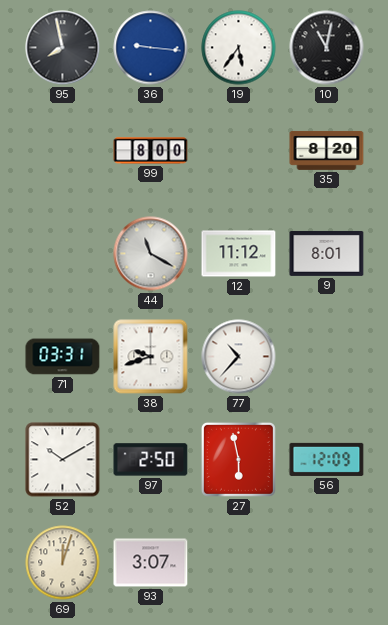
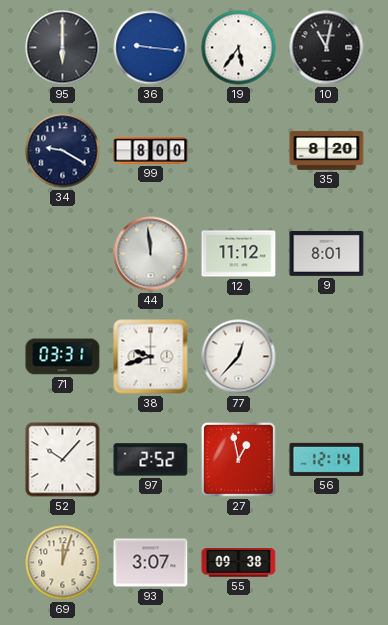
95: 7:58 -> 6:00 (63, 48)
34: none -> 9:20 (63, 151)
44: 11:20 -> 11:59 (151, 254)
77: 10:37 -> 12:37 (239, 357)
52: 10:10 -> 10:07 (63, 460)
97: 2:50 -> 2:52 (151, 460)
27: 5:58 -> 12:58 (238, 459)
56: 12:09 -> 12:14 (327, 459)
55: none -> 09:38 (239, 563)
